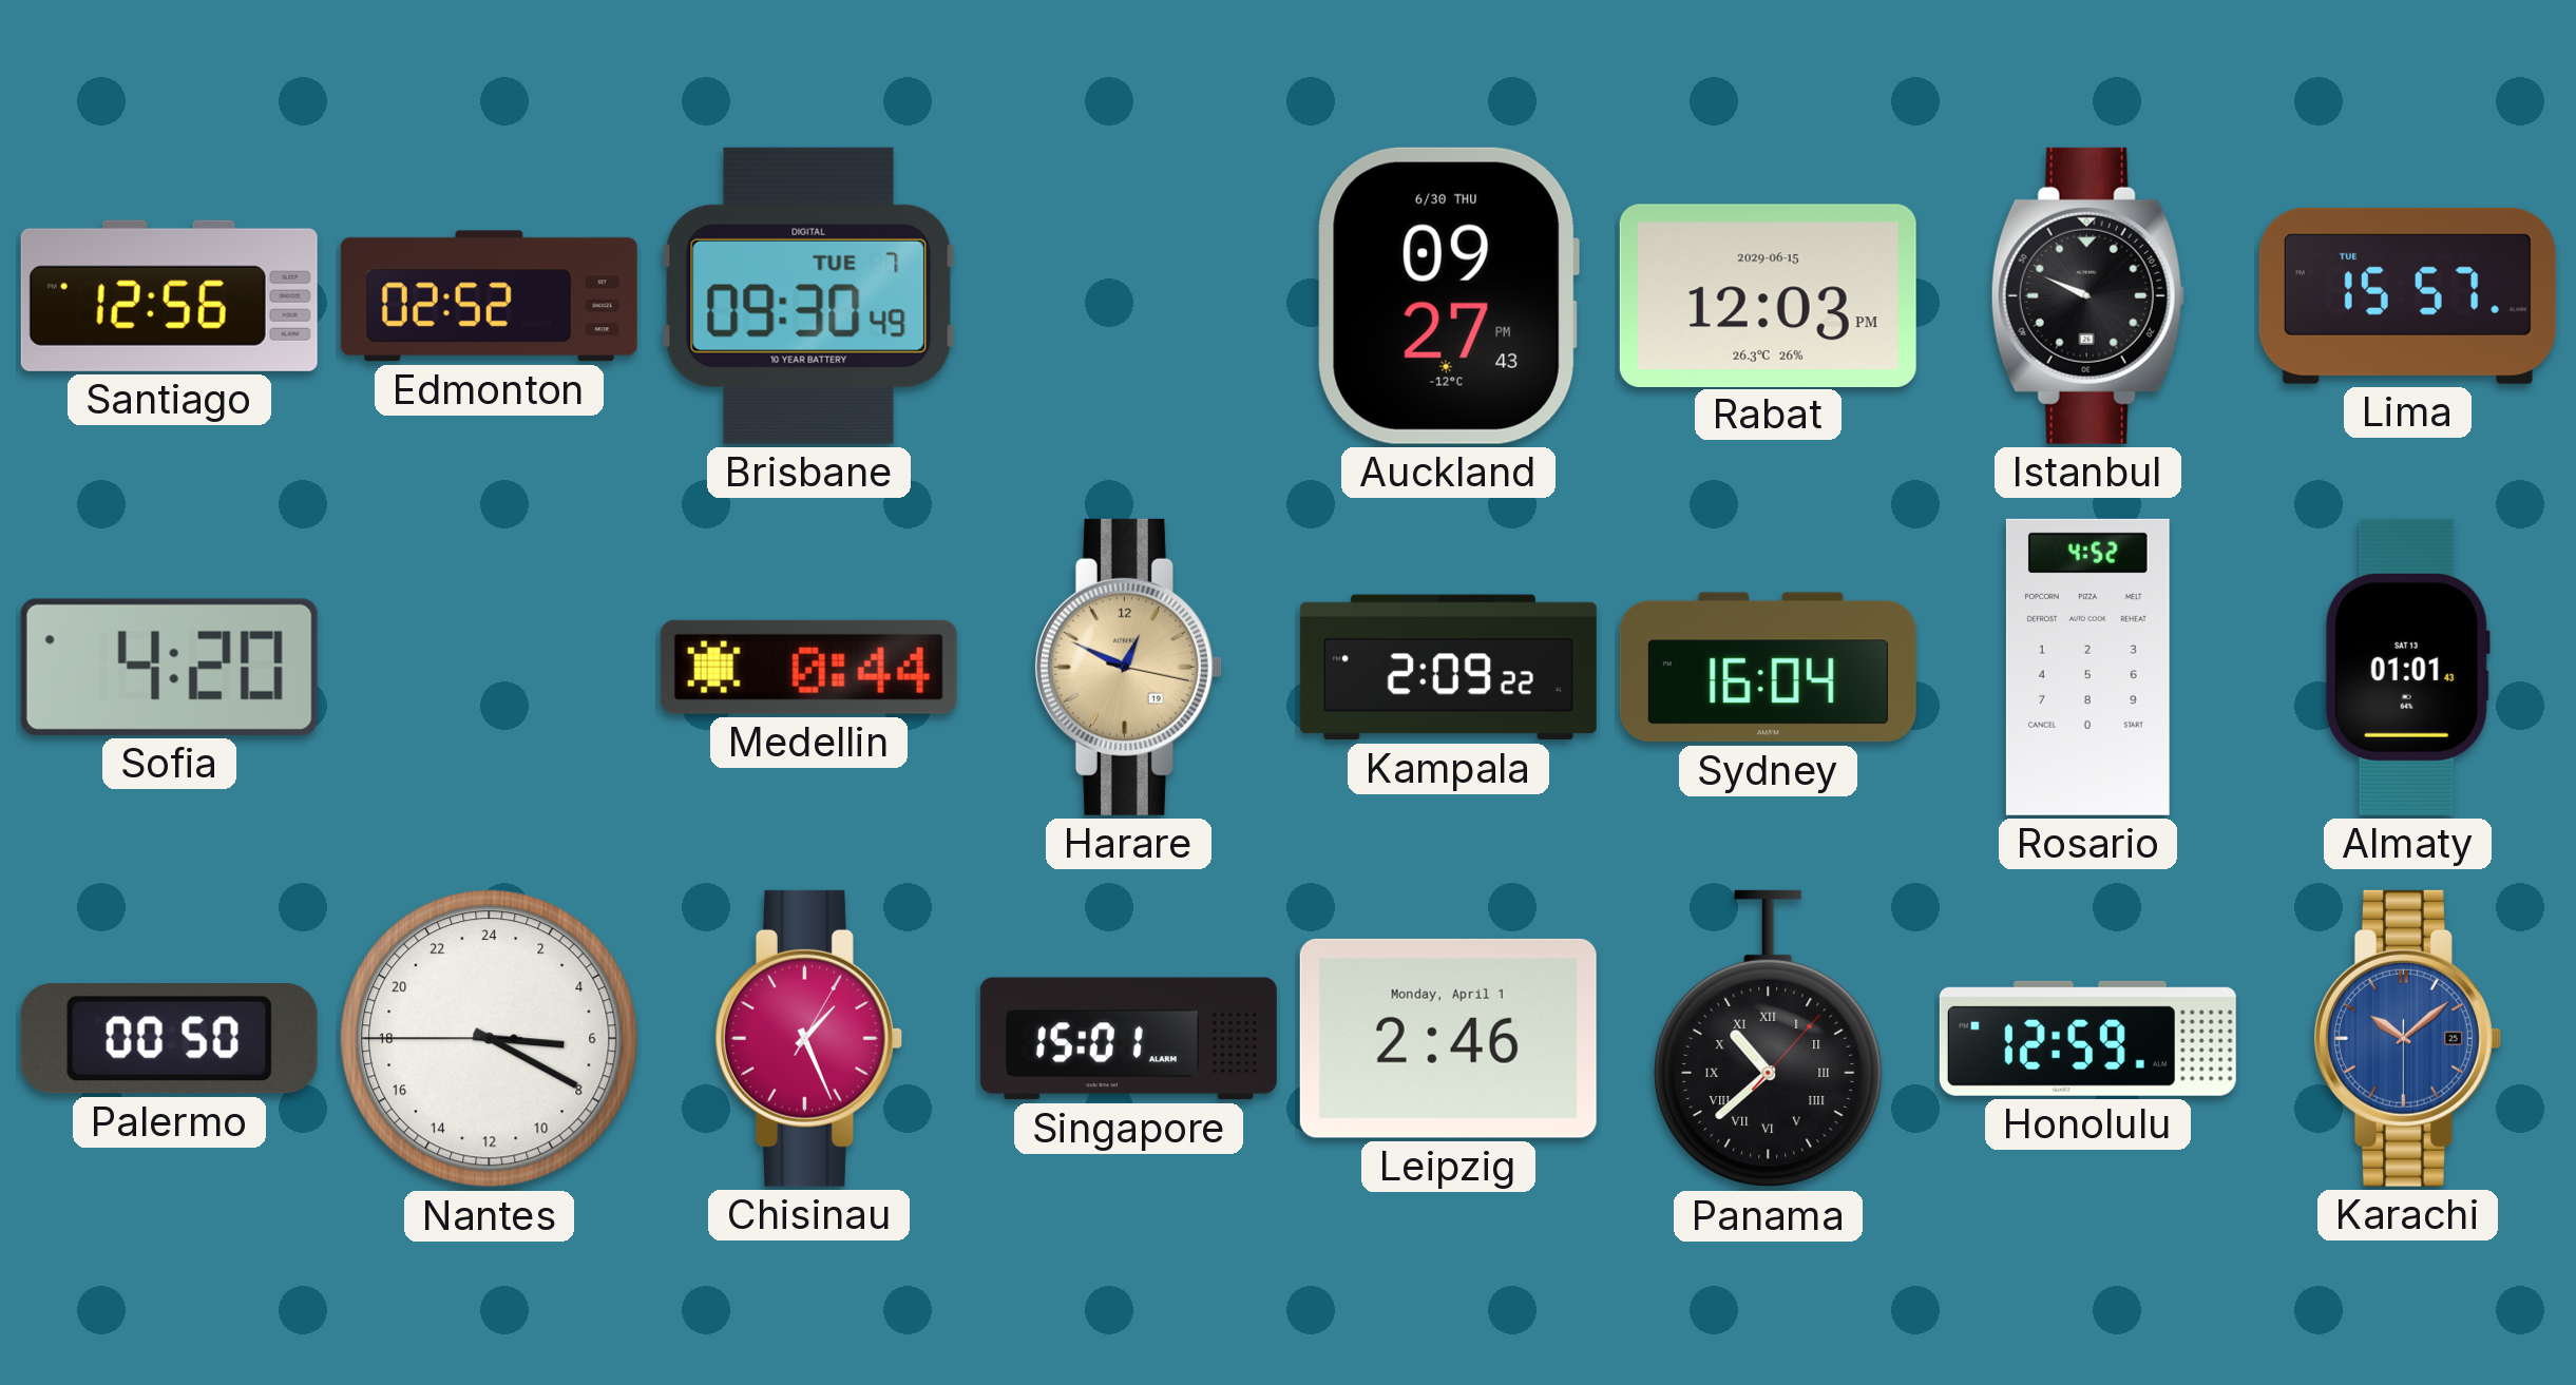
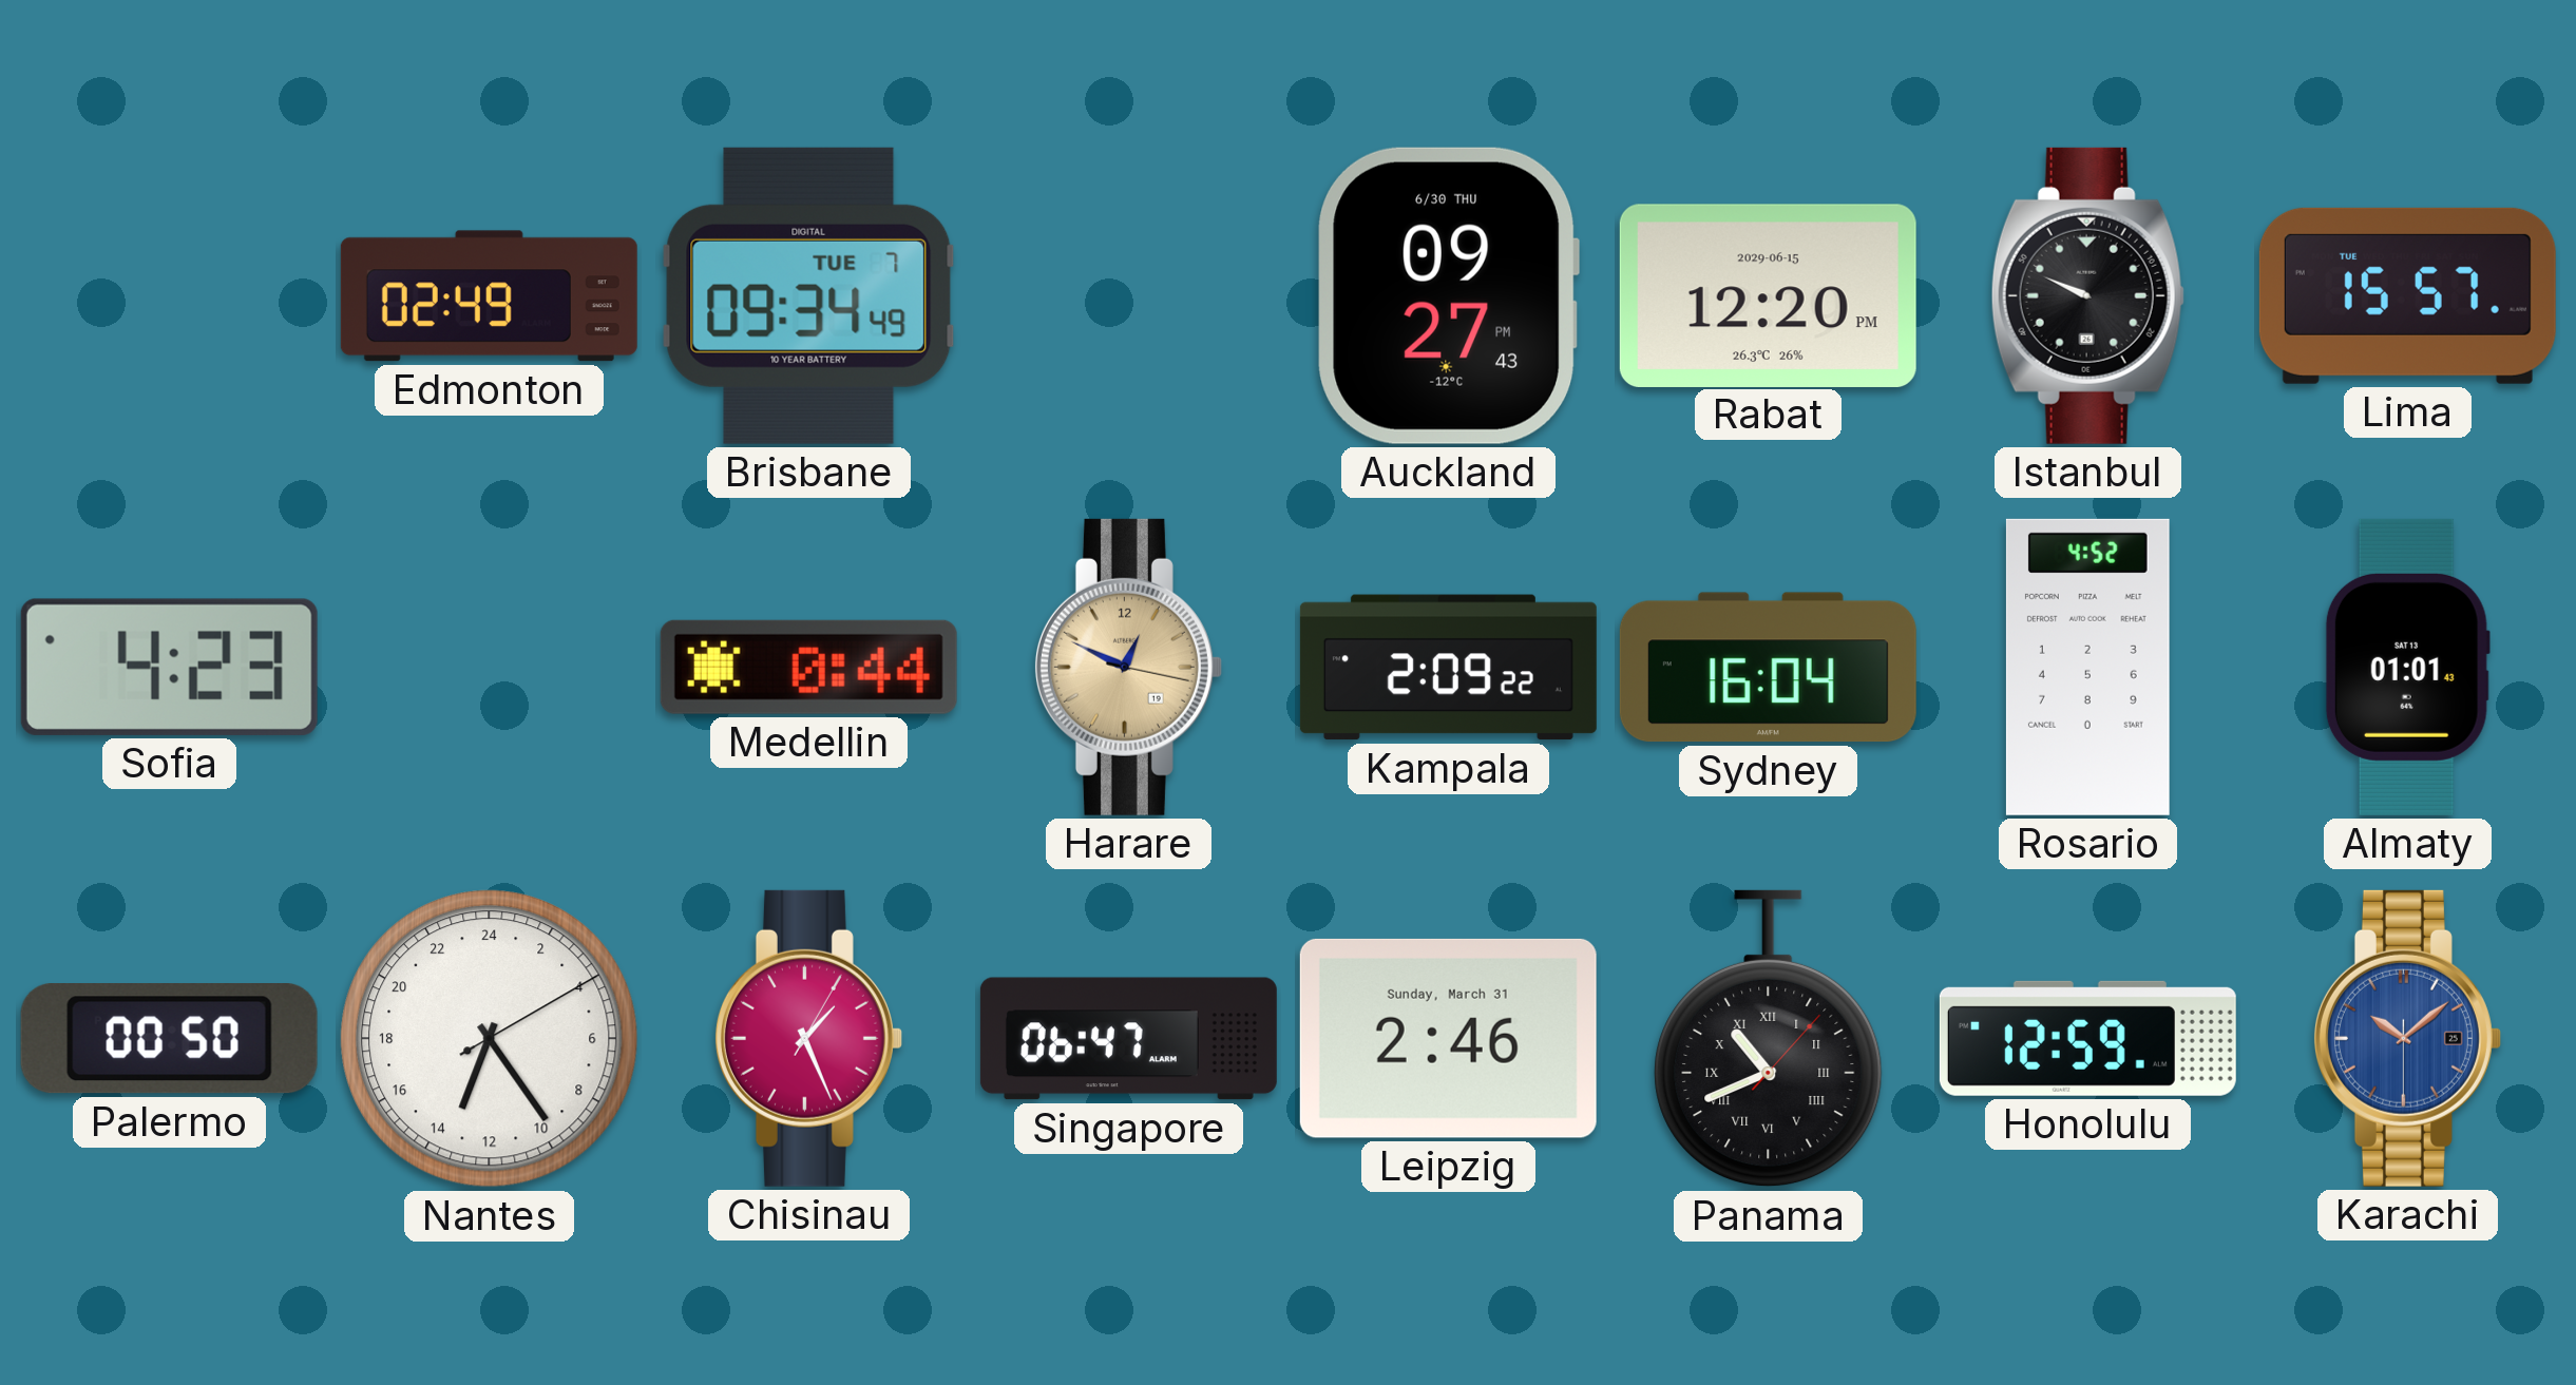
Santiago: 12:56 -> none (169, 295)
Edmonton: 02:52 -> 02:49 (489, 296)
Brisbane: 09:30 -> 09:34 (808, 295)
Rabat: 12:03 -> 12:20 (1768, 295)
Sofia: 4:20 -> 4:23 (169, 667)
Nantes: 6:19 -> 13:24 (490, 1039)
Singapore: 15:01 -> 06:47 (1128, 1039)
Leipzig date: Monday, April 1 -> Sunday, March 31 (1448, 1038)
Panama: 10:38 -> 10:41 (1769, 1039)
